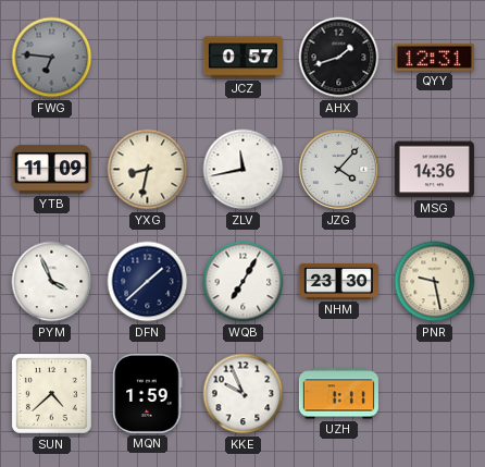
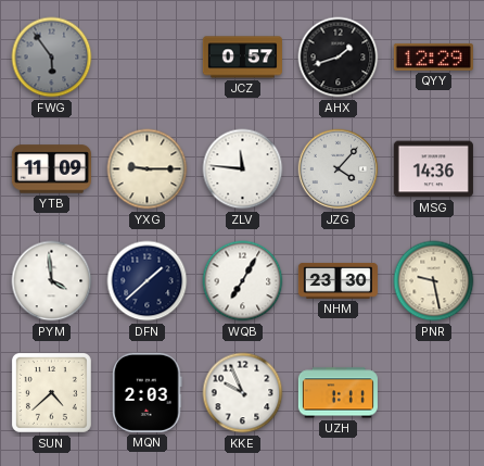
FWG: 6:46 -> 5:54 (52, 58)
QYY: 12:31 -> 12:29 (433, 56)
YXG: 8:32 -> 9:15 (148, 169)
ZLV: 11:43 -> 11:46 (243, 169)
PYM: 3:56 -> 3:59 (52, 281)
MQN: 1:59 -> 2:03 (148, 392)
